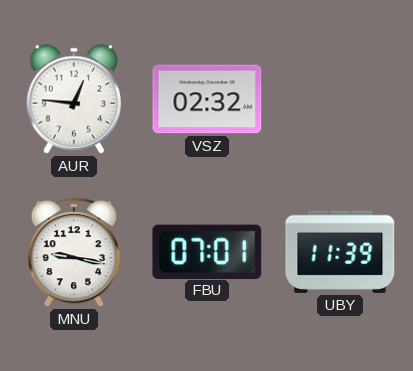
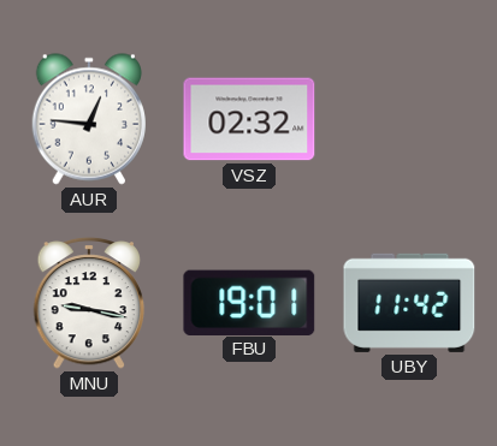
FBU: 07:01 -> 19:01 (249, 302)
UBY: 11:39 -> 11:42 (409, 303)
